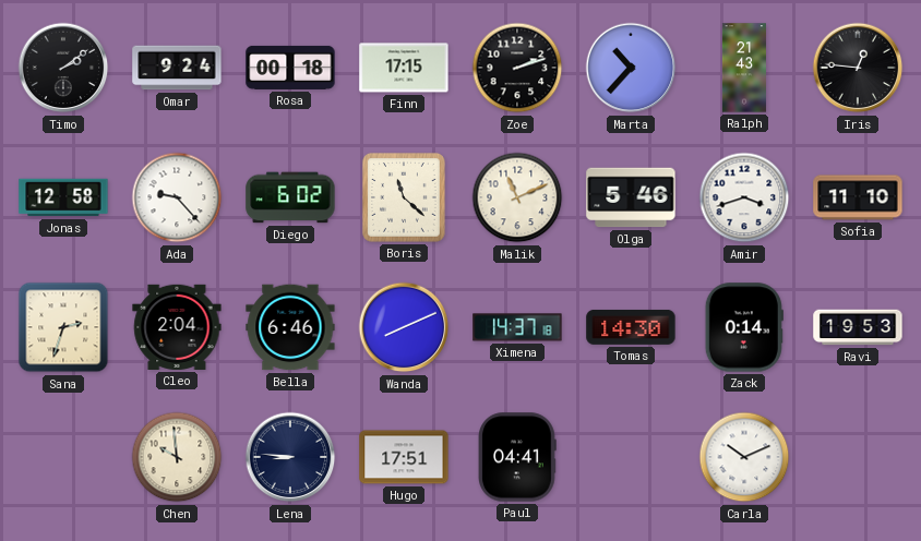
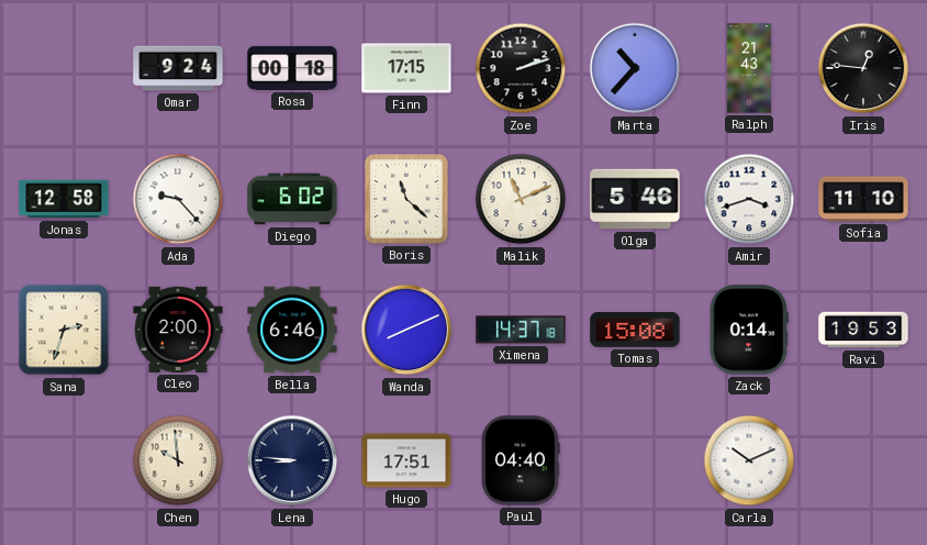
Timo: 2:09 -> none (63, 68)
Cleo: 2:04 -> 2:00 (178, 330)
Tomas: 14:30 -> 15:08 (635, 330)
Paul: 04:41 -> 04:40 (522, 460)
